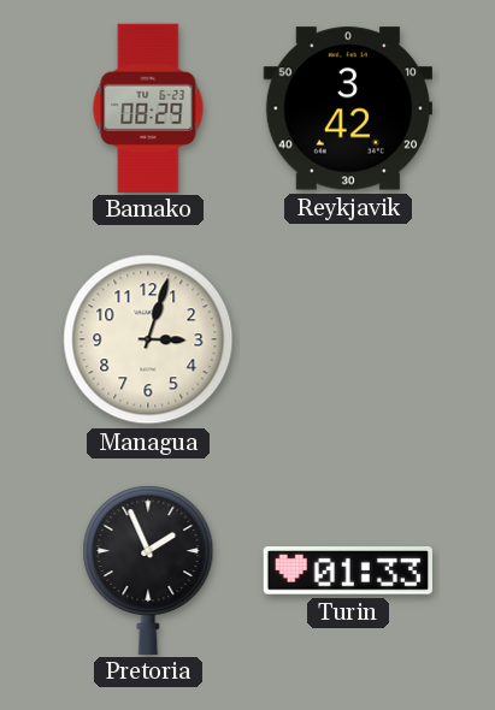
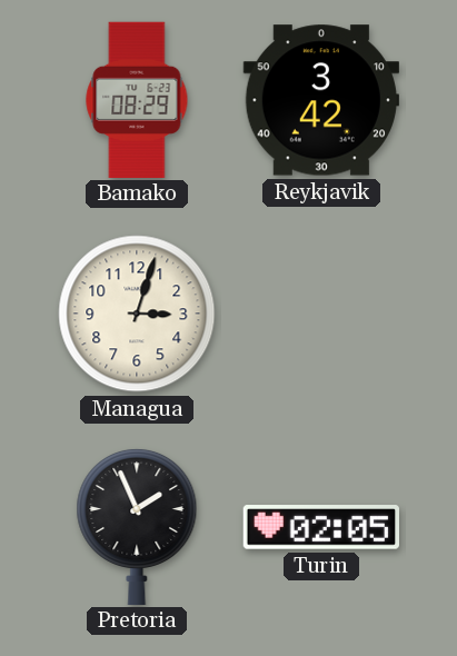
Turin: 01:33 -> 02:05 (320, 527)
